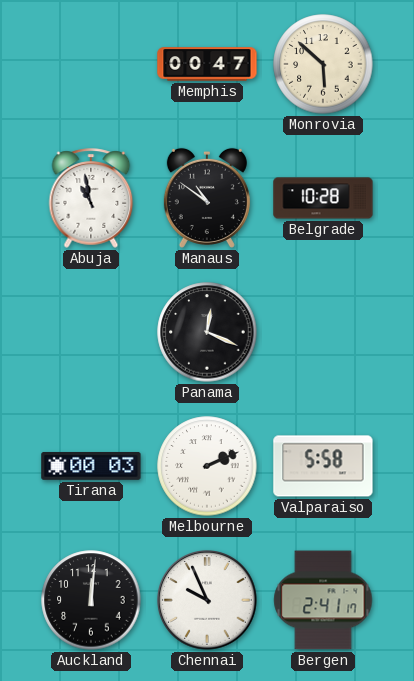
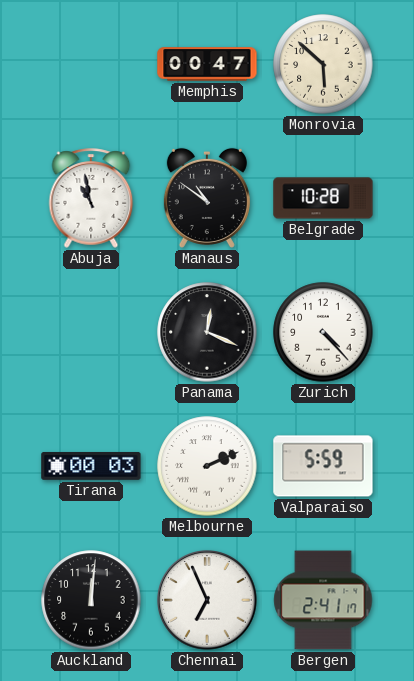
Zurich: none -> 4:23 (323, 332)
Valparaiso: 5:58 -> 5:59 (323, 466)
Chennai: 9:56 -> 6:56 (208, 601)
